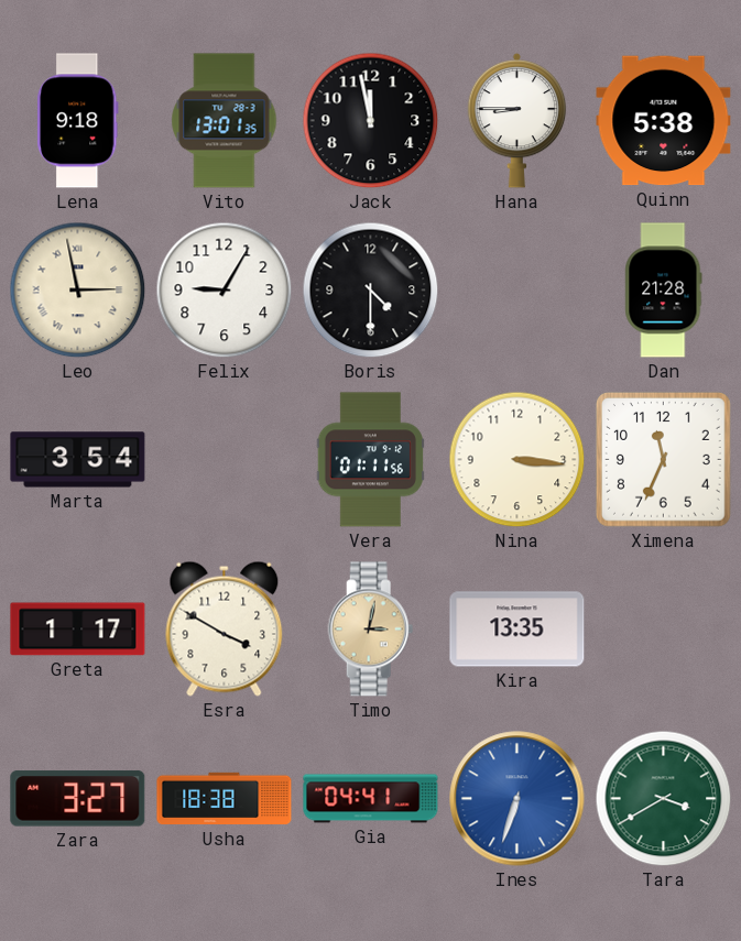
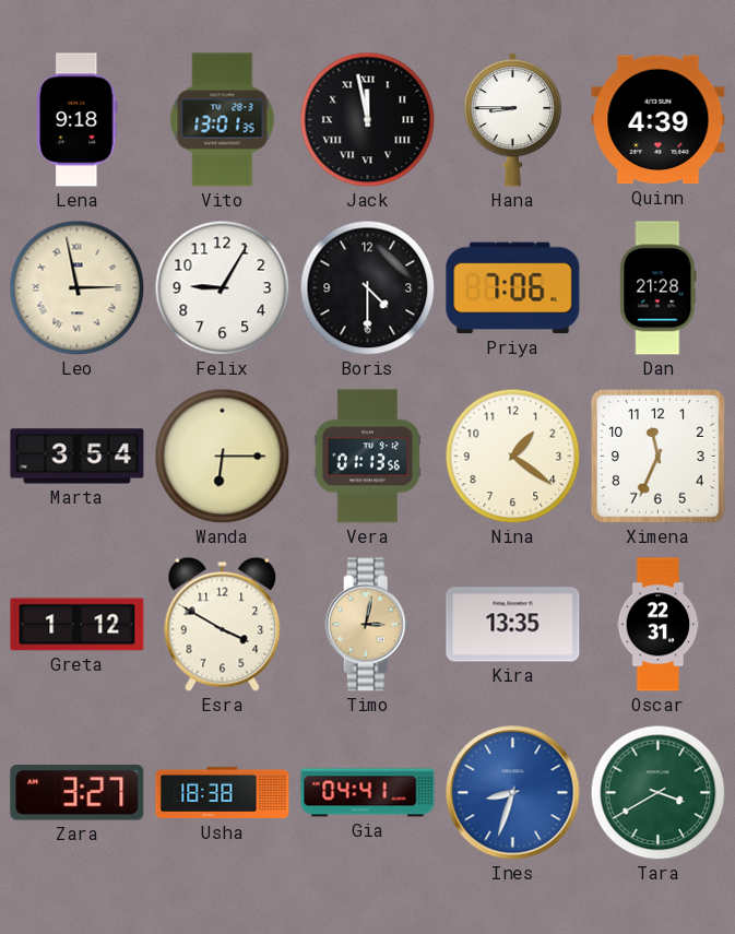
Jack numerals: Arabic -> Roman (368, 120)
Quinn: 5:38 -> 4:39 (659, 120)
Priya: none -> 7:06 (513, 288)
Wanda: none -> 6:15 (223, 457)
Vera: 01:11 -> 01:13 (367, 457)
Nina: 3:16 -> 1:21 (513, 457)
Greta: 1:17 -> 1:12 (78, 625)
Oscar: none -> 22:31 (659, 625)
Ines: 6:33 -> 8:33 (513, 793)
